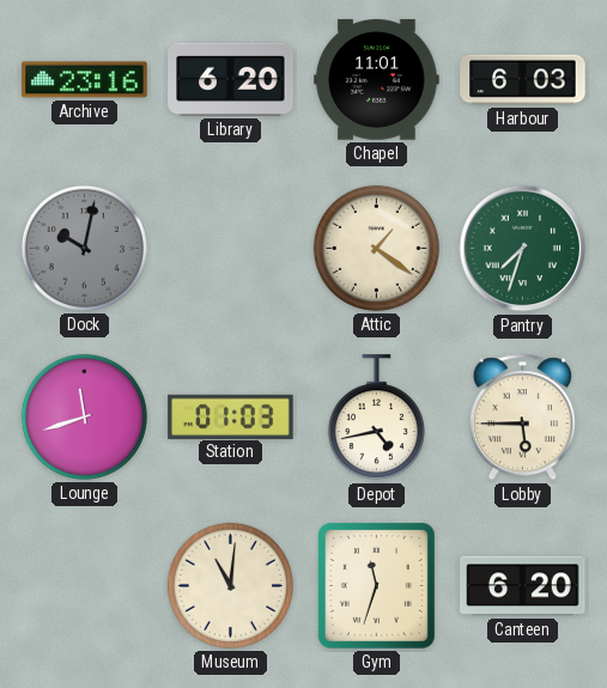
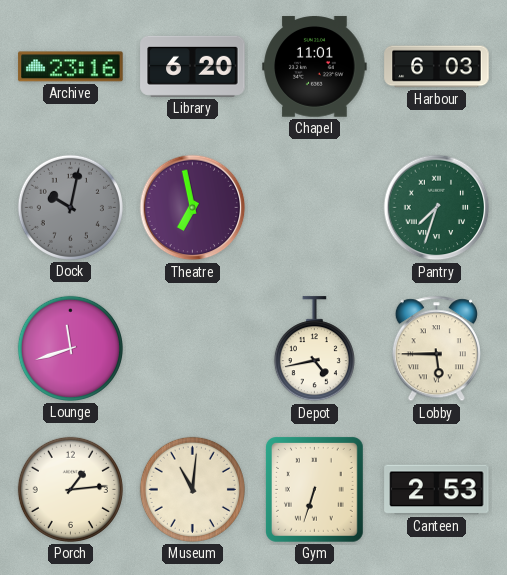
Theatre: none -> 6:58 (193, 208)
Attic: 1:21 -> none (376, 248)
Station: 01:03 -> none (231, 416)
Porch: none -> 1:14 (70, 489)
Gym: 11:33 -> 6:33 (314, 489)
Canteen: 6:20 -> 2:53 (437, 490)
